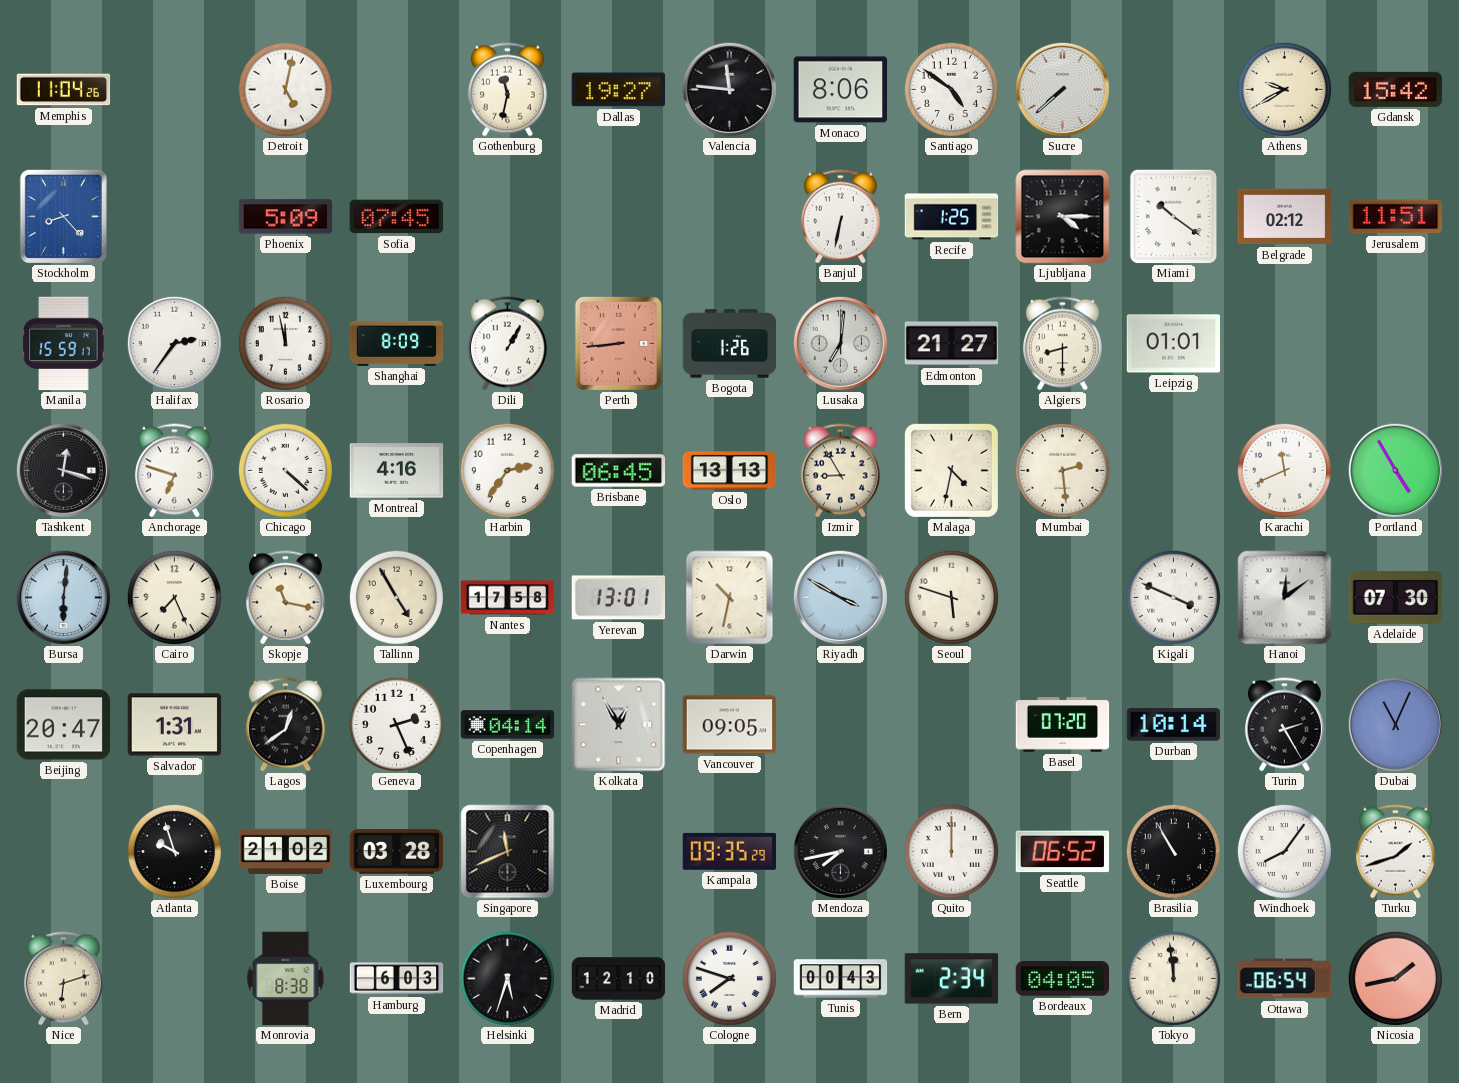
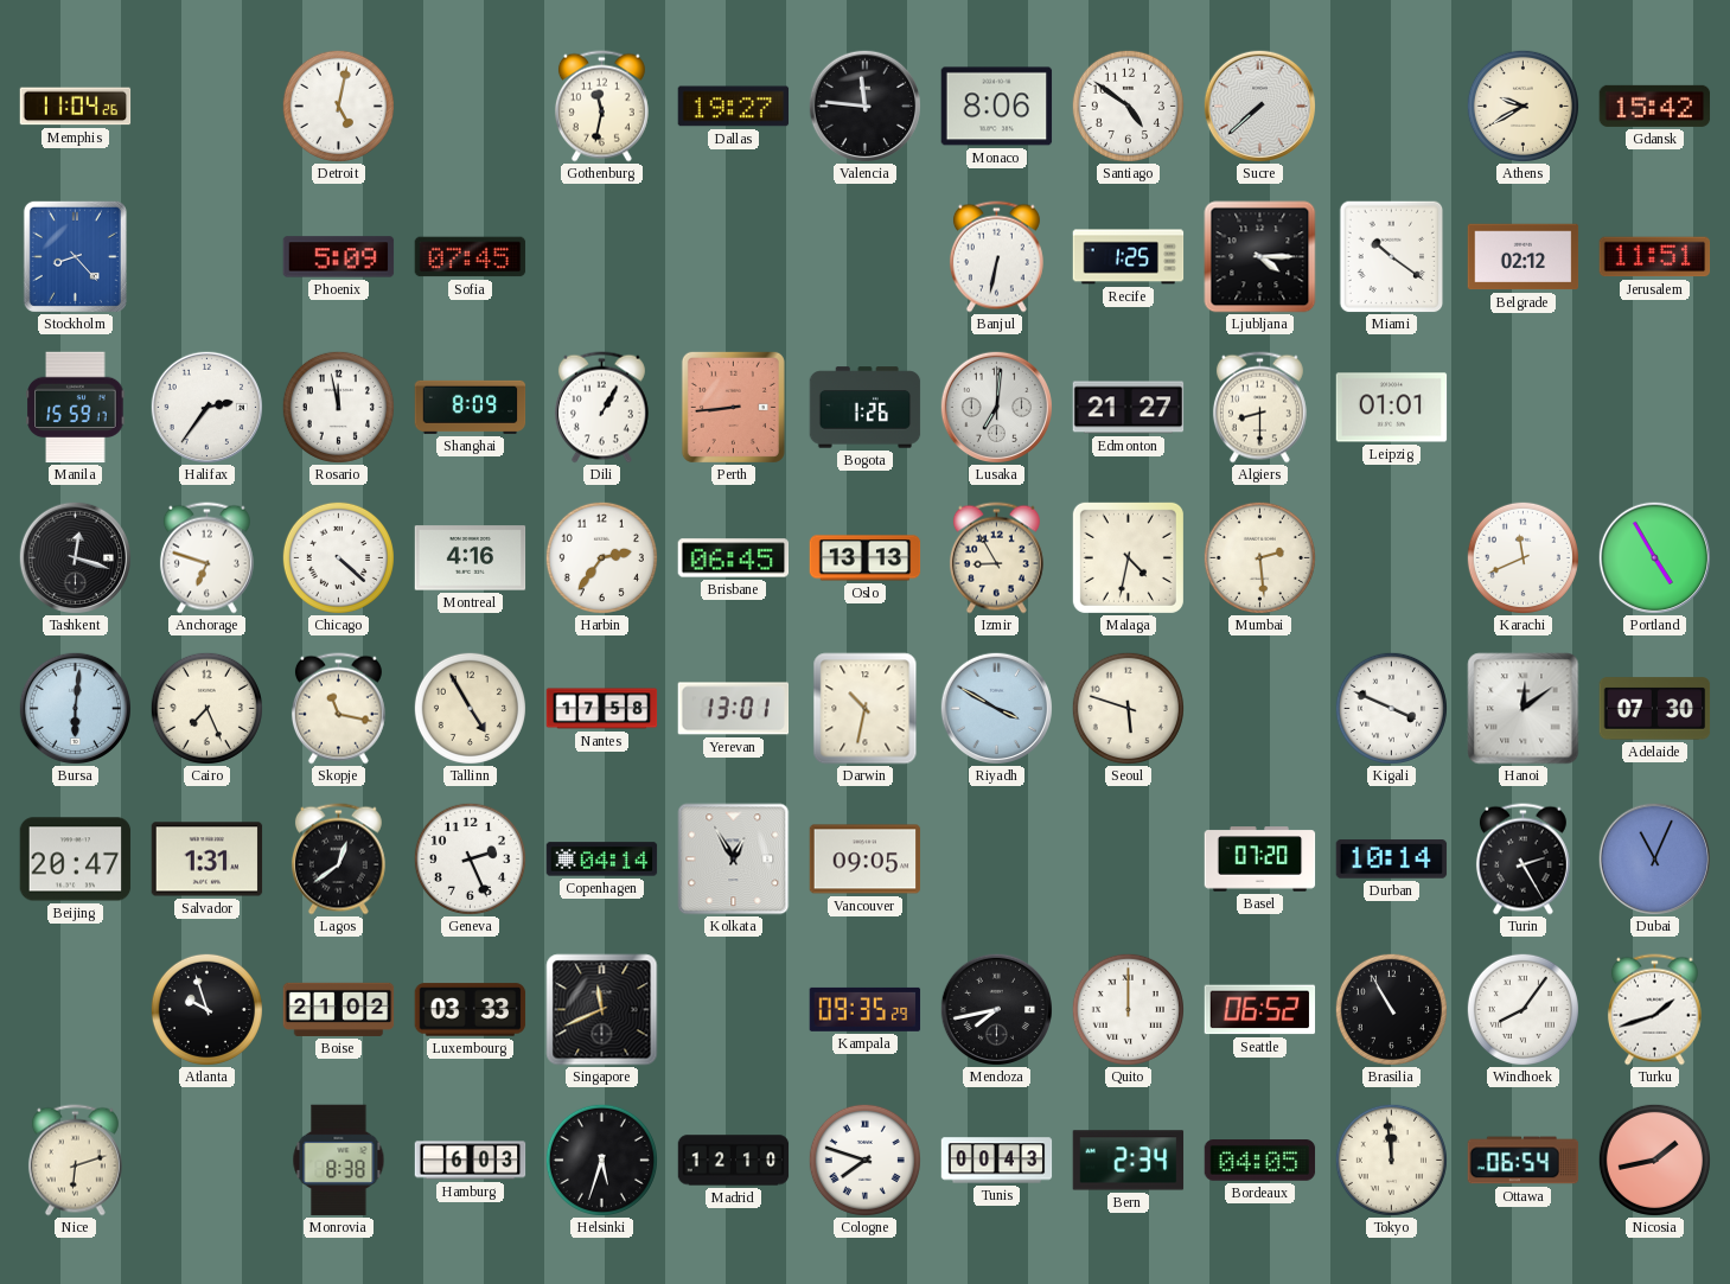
Luxembourg: 03:28 -> 03:33 (471, 1010)
